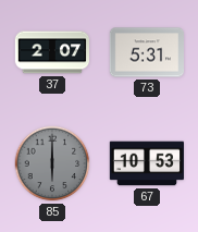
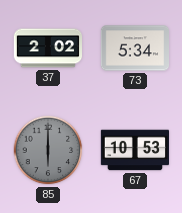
37: 2:07 -> 2:02 (48, 48)
73: 5:31 -> 5:34 (134, 48)
